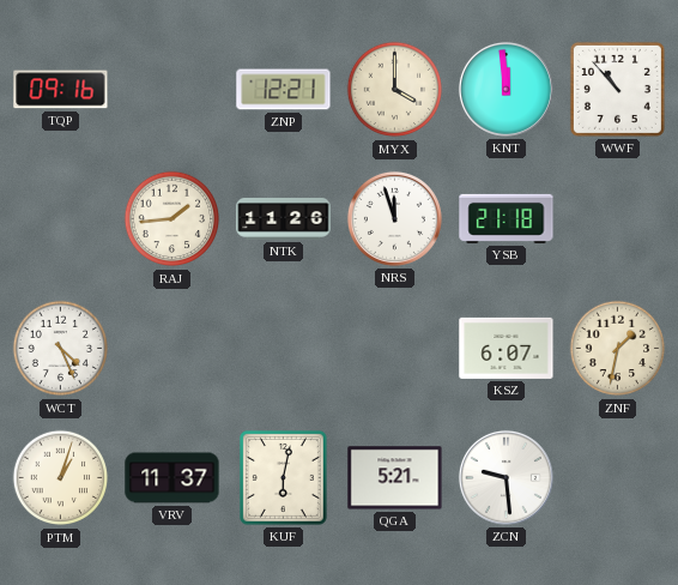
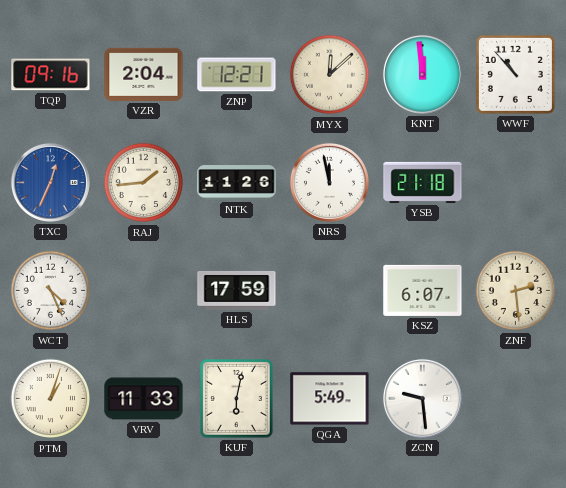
VZR: none -> 2:04 (144, 74)
MYX: 4:00 -> 12:08 (330, 75)
TXC: none -> 12:34 (50, 182)
NRS: 11:57 -> 11:58 (329, 182)
HLS: none -> 17:59 (237, 290)
ZNF: 1:32 -> 2:29 (516, 291)
VRV: 11:37 -> 11:33 (144, 399)
QGA: 5:21 -> 5:49 (330, 399)
